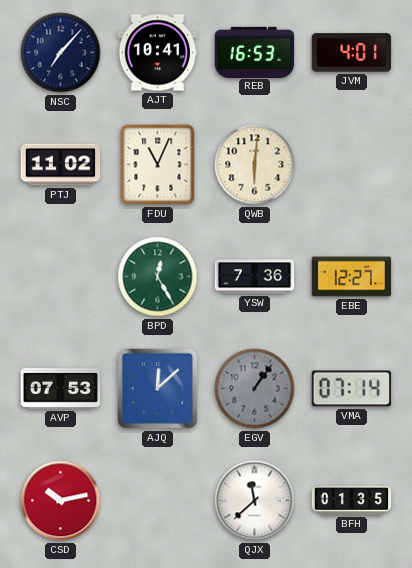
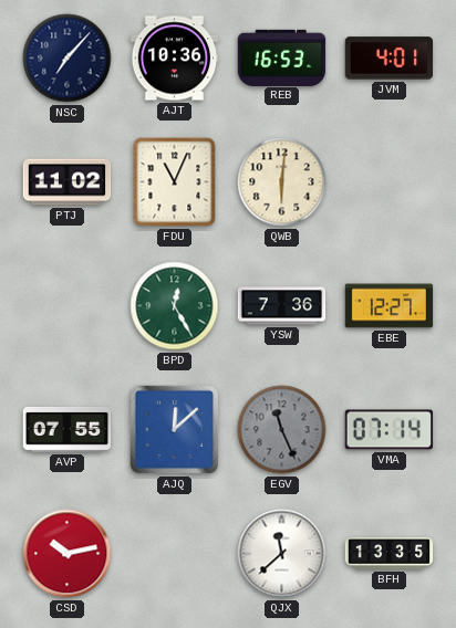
AJT: 10:41 -> 10:36 (175, 59)
AVP: 07:53 -> 07:55 (68, 429)
EGV: 1:06 -> 11:26 (282, 430)
BFH: 01:35 -> 13:35 (390, 554)
